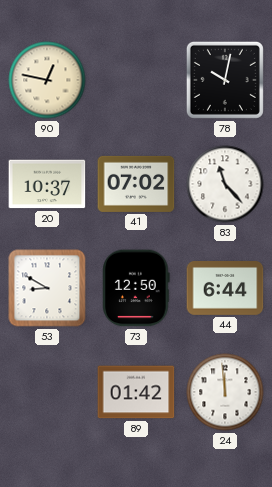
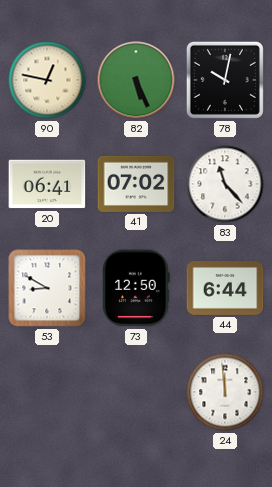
82: none -> 5:26 (136, 80)
20: 10:37 -> 06:41 (47, 184)
89: 01:42 -> none (136, 392)
